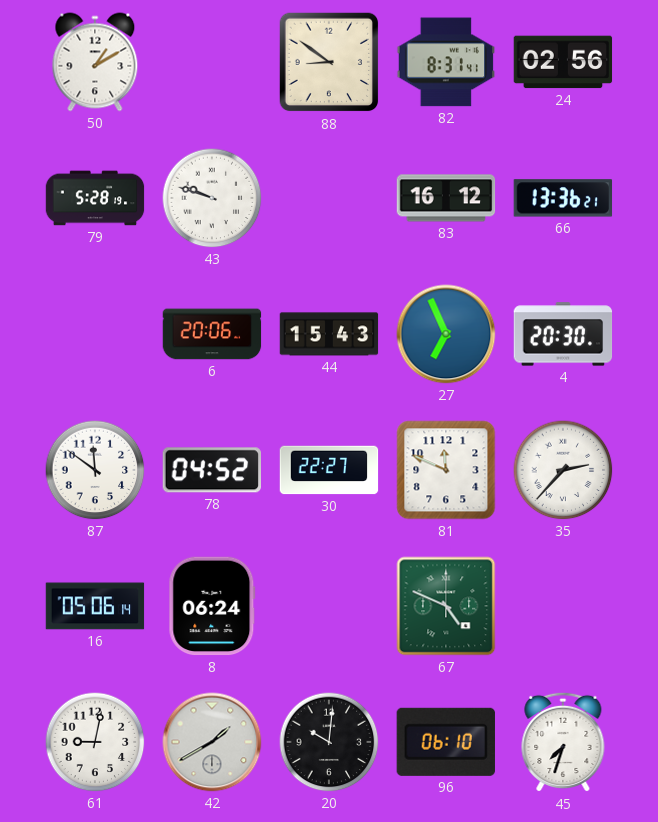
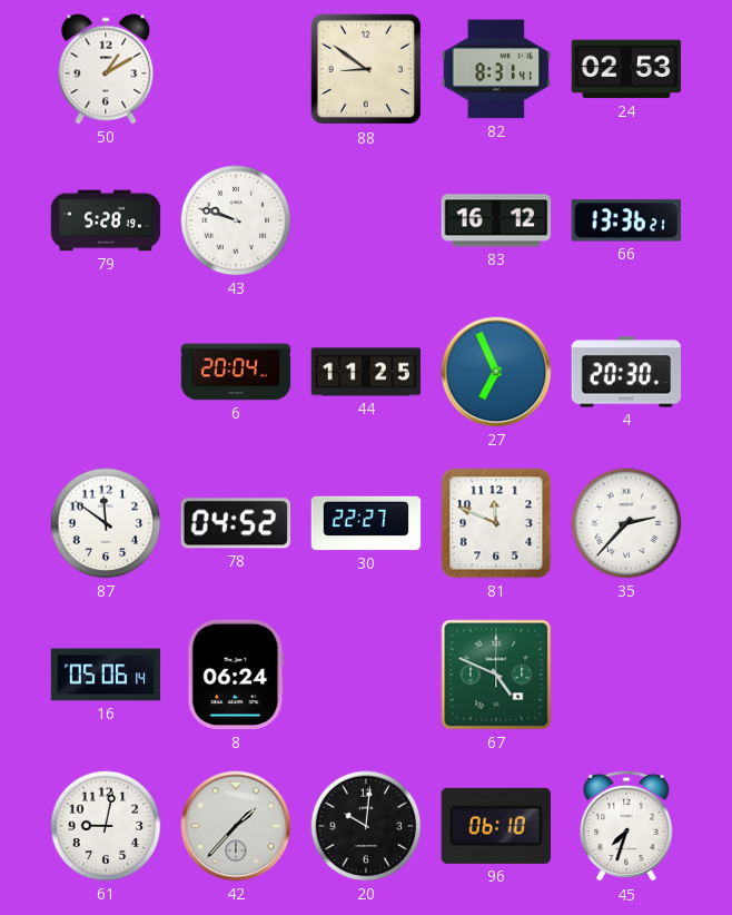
24: 02:56 -> 02:53 (626, 69)
6: 20:06 -> 20:04 (236, 372)
44: 15:43 -> 11:25 (366, 372)
42: 1:40 -> 1:37 (236, 826)
